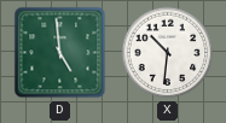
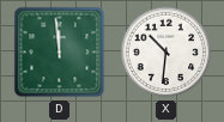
D: 4:59 -> 11:59 (60, 53)
